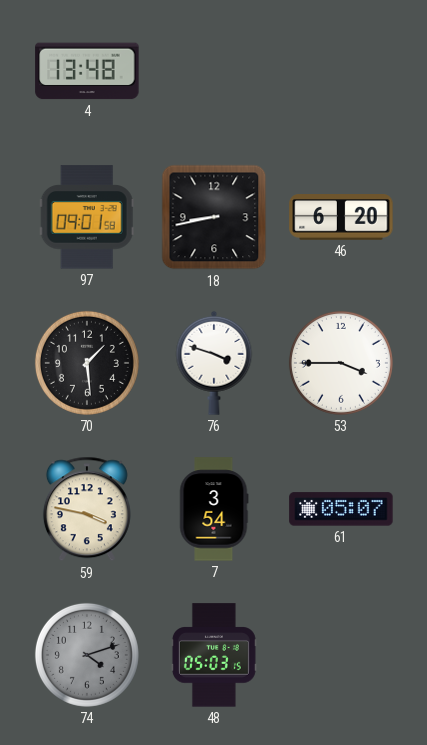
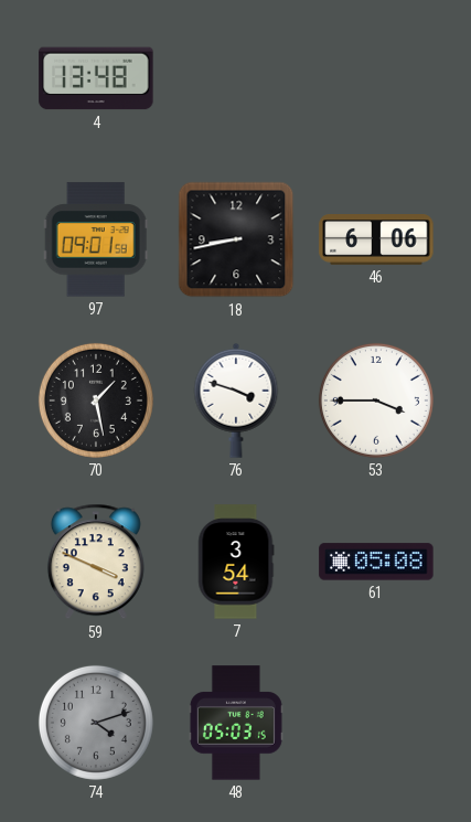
46: 6:20 -> 6:06 (376, 239)
70: 1:29 -> 1:28 (96, 401)
59: 3:47 -> 3:49 (96, 562)
61: 05:07 -> 05:08 (376, 562)
